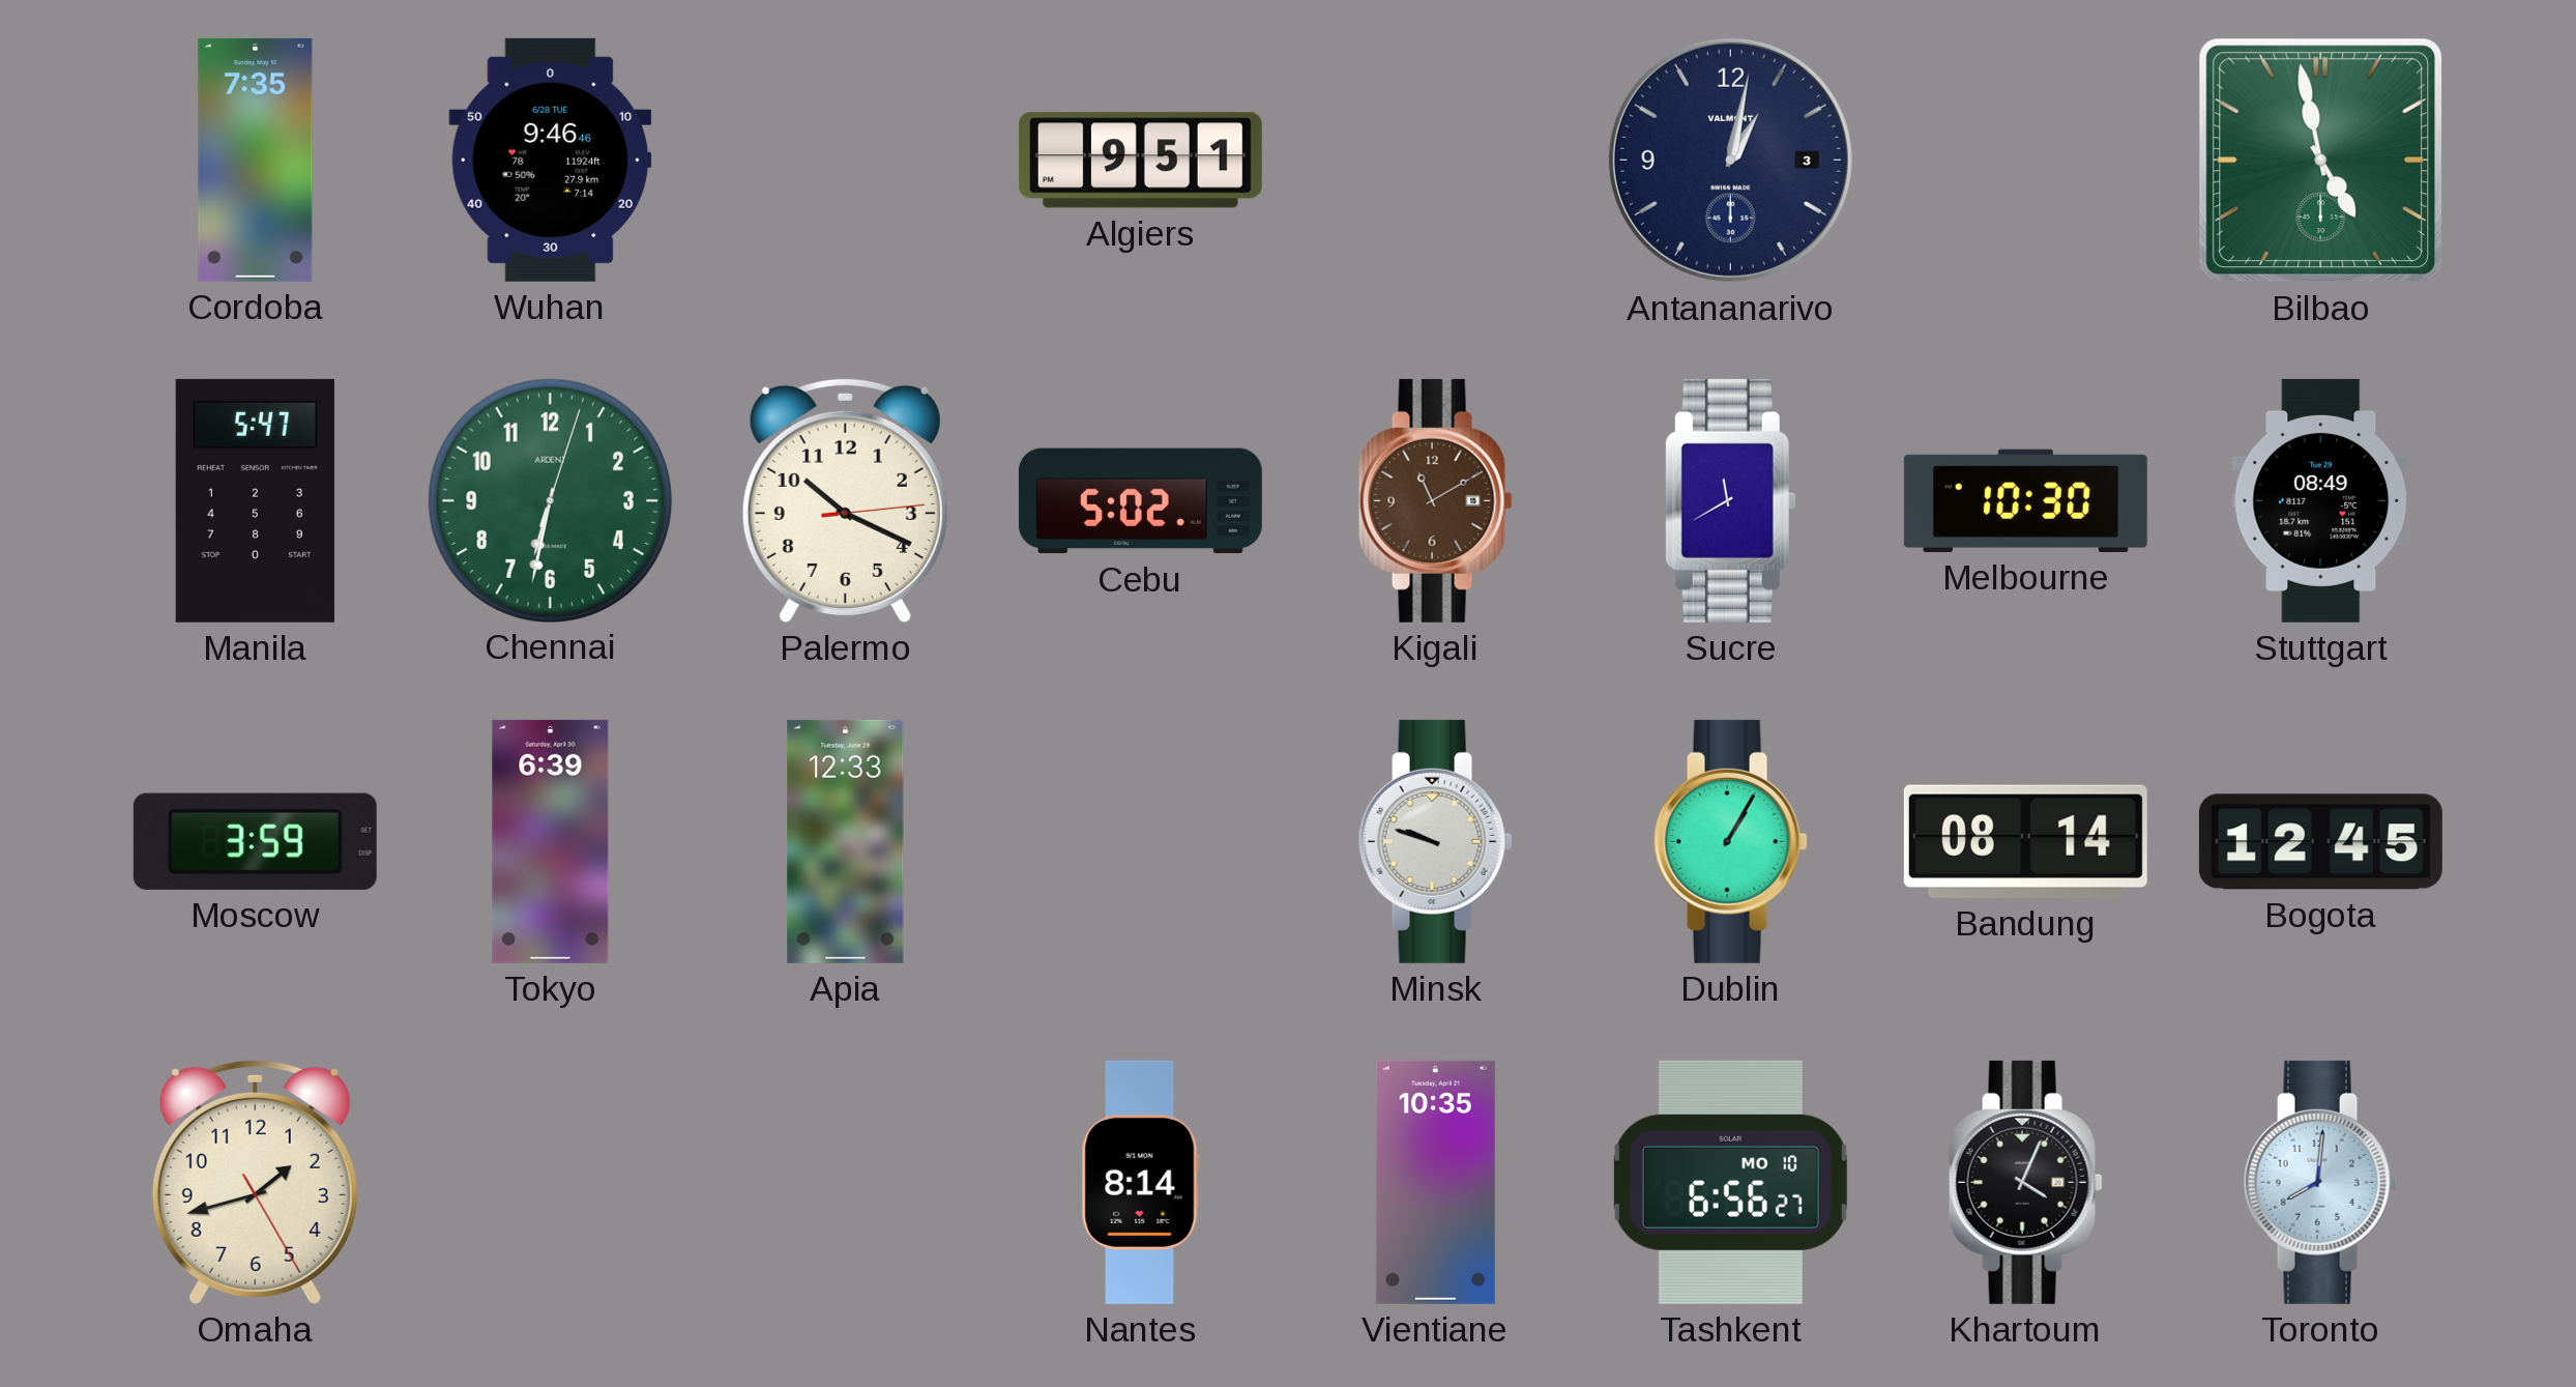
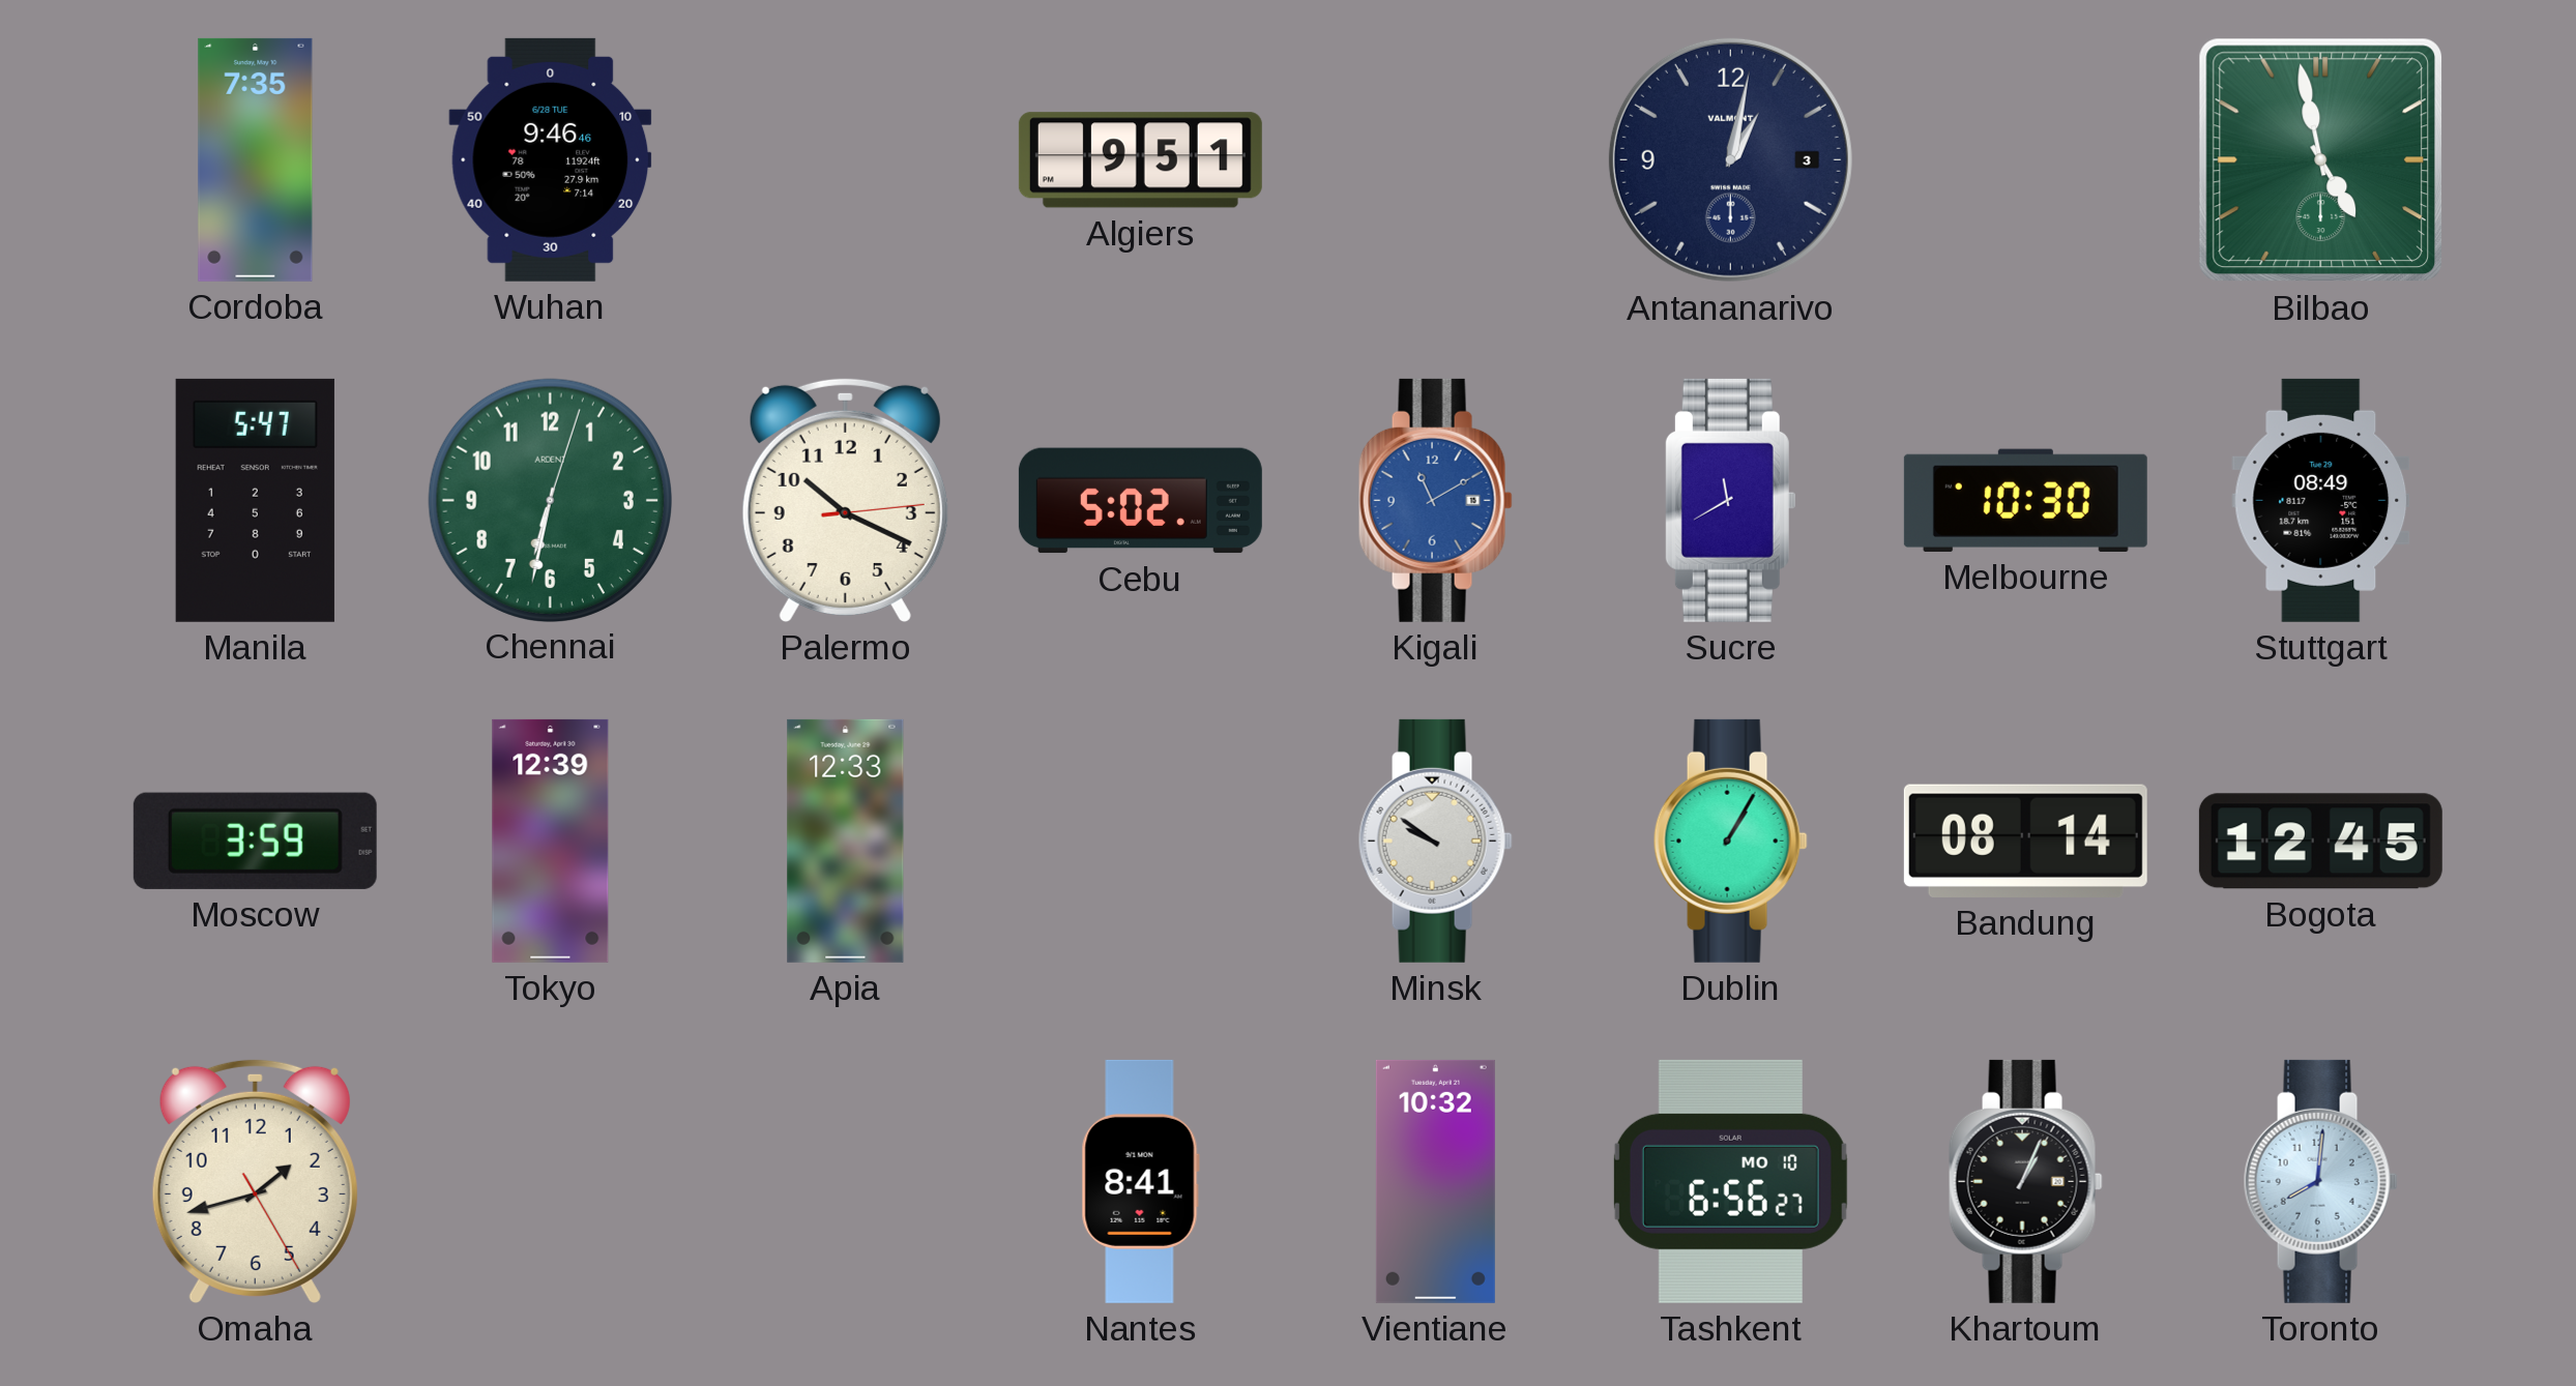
Kigali dial: brown -> blue (1435, 500)
Tokyo: 6:39 -> 12:39 (551, 841)
Minsk: 9:48 -> 9:51 (1435, 841)
Nantes: 8:14 -> 8:41 (1140, 1181)
Vientiane: 10:35 -> 10:32 (1435, 1181)
Khartoum: 4:04 -> 1:04 (2025, 1181)
